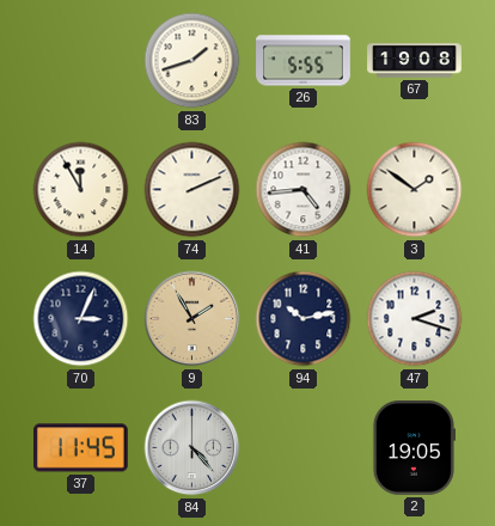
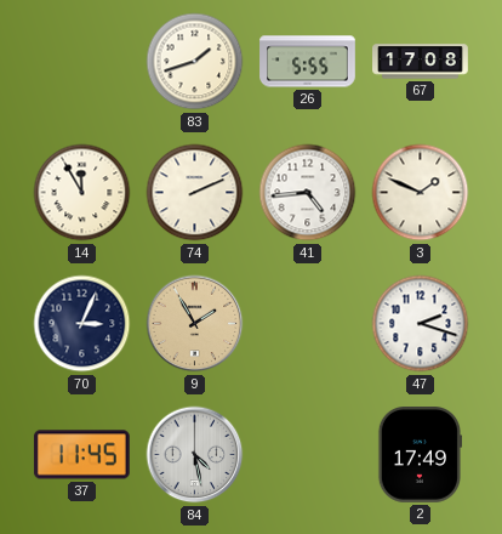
67: 19:08 -> 17:08 (421, 62)
3: 1:51 -> 1:49 (421, 193)
94: 10:13 -> none (304, 319)
84: 4:23 -> 4:28 (195, 455)
2: 19:05 -> 17:49 (418, 455)
